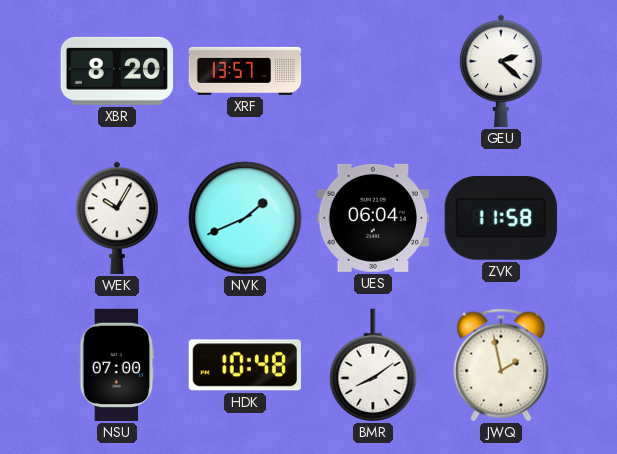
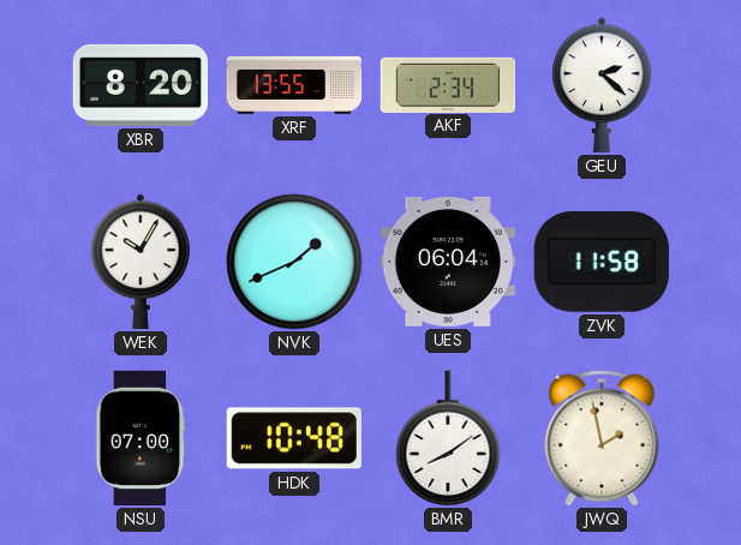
XRF: 13:57 -> 13:55 (294, 85)
AKF: none -> 2:34 (448, 84)
